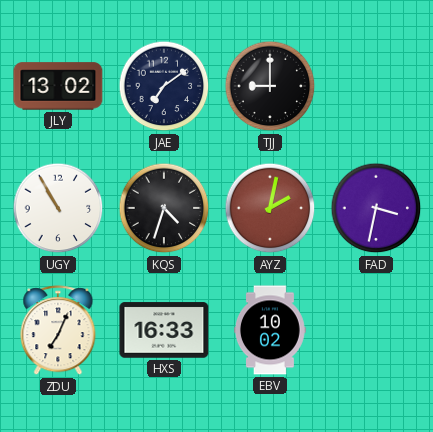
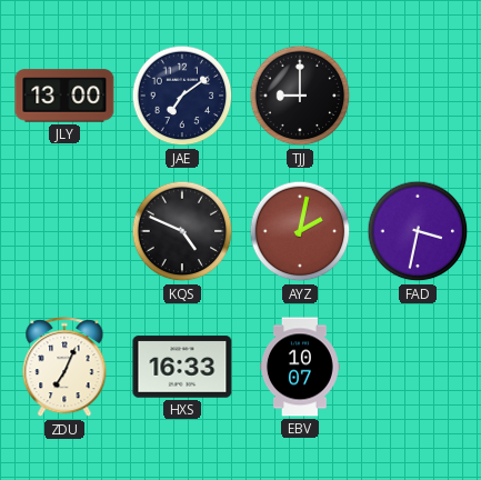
JLY: 13:02 -> 13:00 (64, 96)
UGY: 10:55 -> none (58, 208)
KQS: 4:33 -> 4:49 (182, 231)
EBV: 10:02 -> 10:07 (301, 367)
